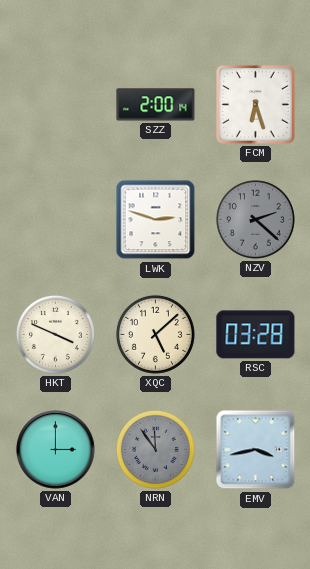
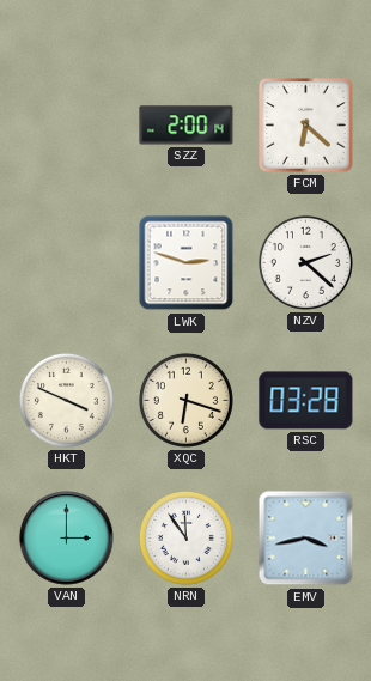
FCM: 6:27 -> 6:22 (306, 126)
NZV dial: grey -> white (305, 262)
XQC: 5:08 -> 6:18 (185, 400)
NRN dial: grey -> white (185, 537)
